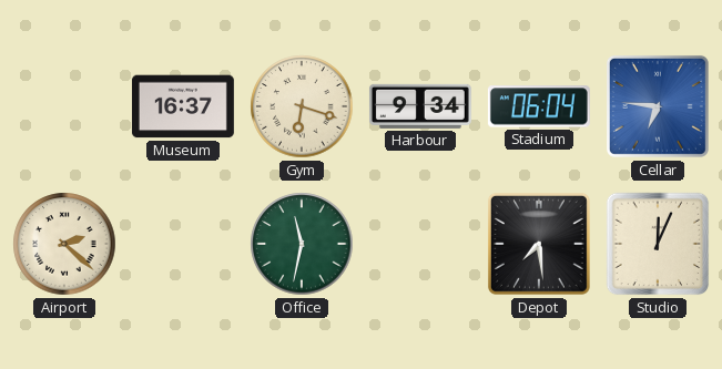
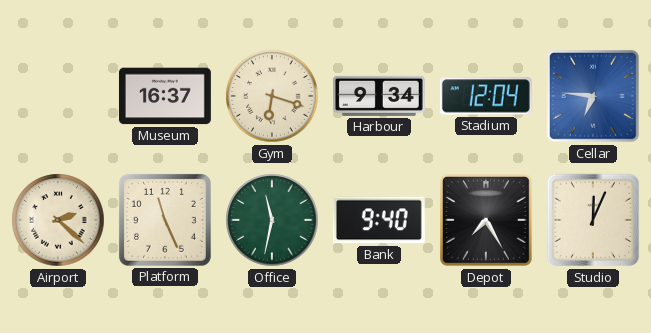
Stadium: 06:04 -> 12:04 (486, 96)
Platform: none -> 11:26 (165, 220)
Bank: none -> 9:40 (379, 220)
Depot: 7:29 -> 7:25 (486, 220)
